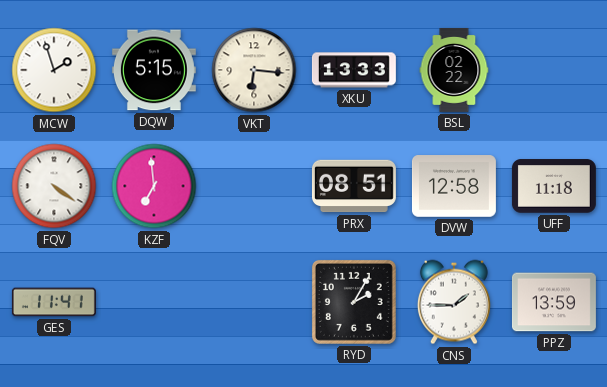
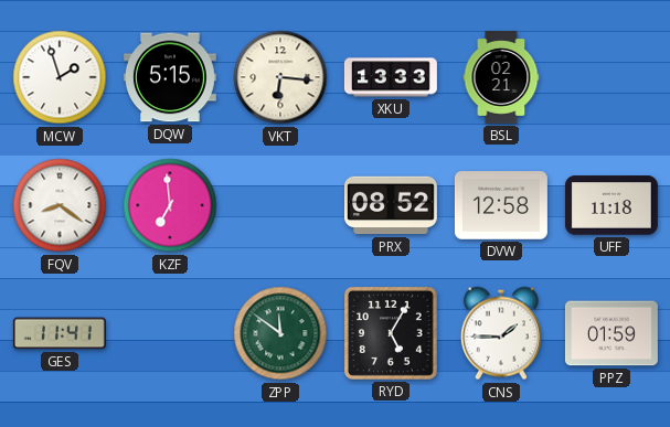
BSL: 02:22 -> 02:21 (501, 77)
FQV: 4:21 -> 8:21 (60, 205)
PRX: 08:51 -> 08:52 (391, 205)
ZPP: none -> 11:51 (280, 333)
RYD: 2:05 -> 5:05 (391, 333)
PPZ: 13:59 -> 01:59 (611, 333)
